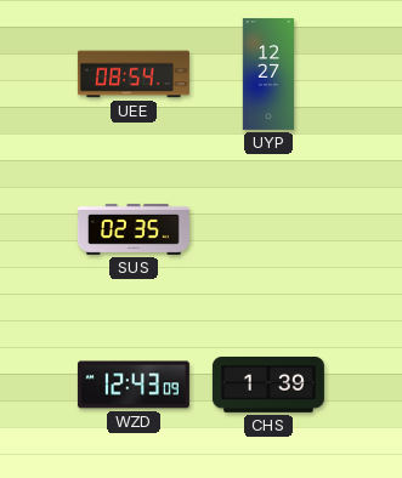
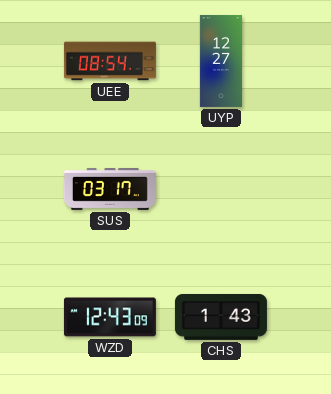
SUS: 02:35 -> 03:17 (110, 189)
CHS: 1:39 -> 1:43 (221, 317)
